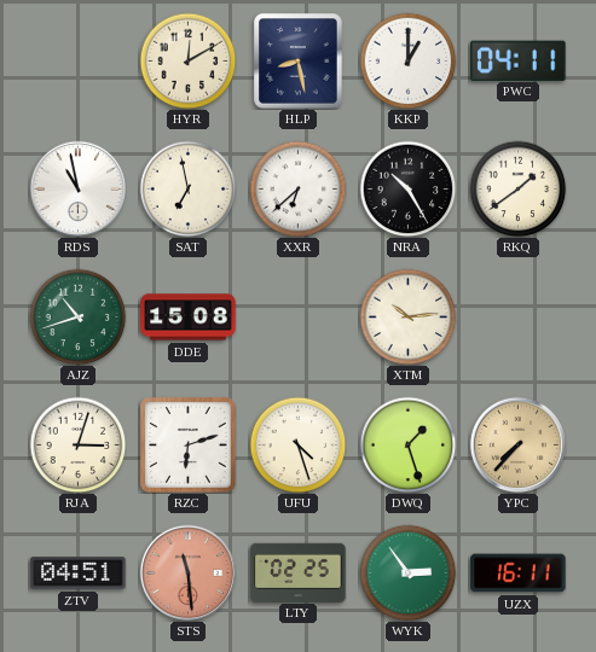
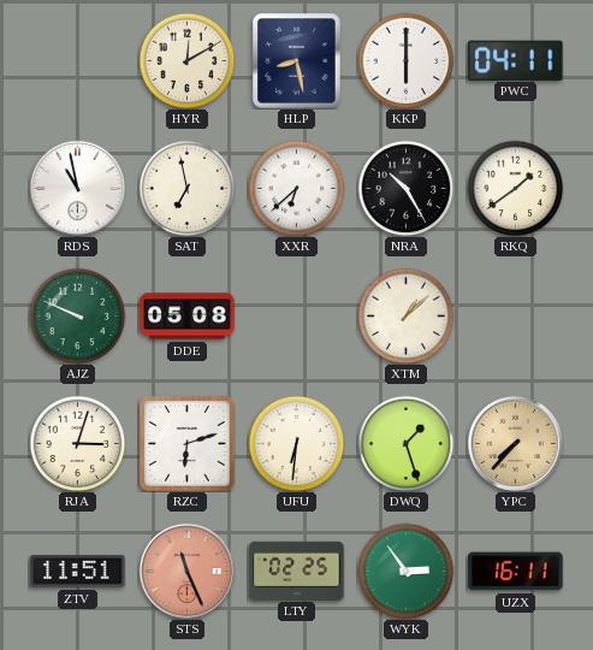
KKP: 1:00 -> 6:00 (405, 60)
AJZ: 10:42 -> 9:49 (77, 315)
DDE: 15:08 -> 05:08 (188, 317)
XTM: 10:14 -> 1:08 (405, 315)
UFU: 4:27 -> 6:31 (296, 443)
ZTV: 04:51 -> 11:51 (78, 572)
STS: 11:29 -> 11:26 (186, 571)
